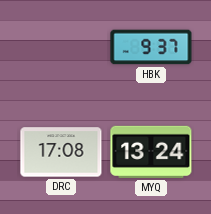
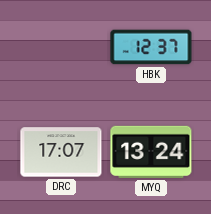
HBK: 9:37 -> 12:37 (151, 47)
DRC: 17:08 -> 17:07 (61, 152)
